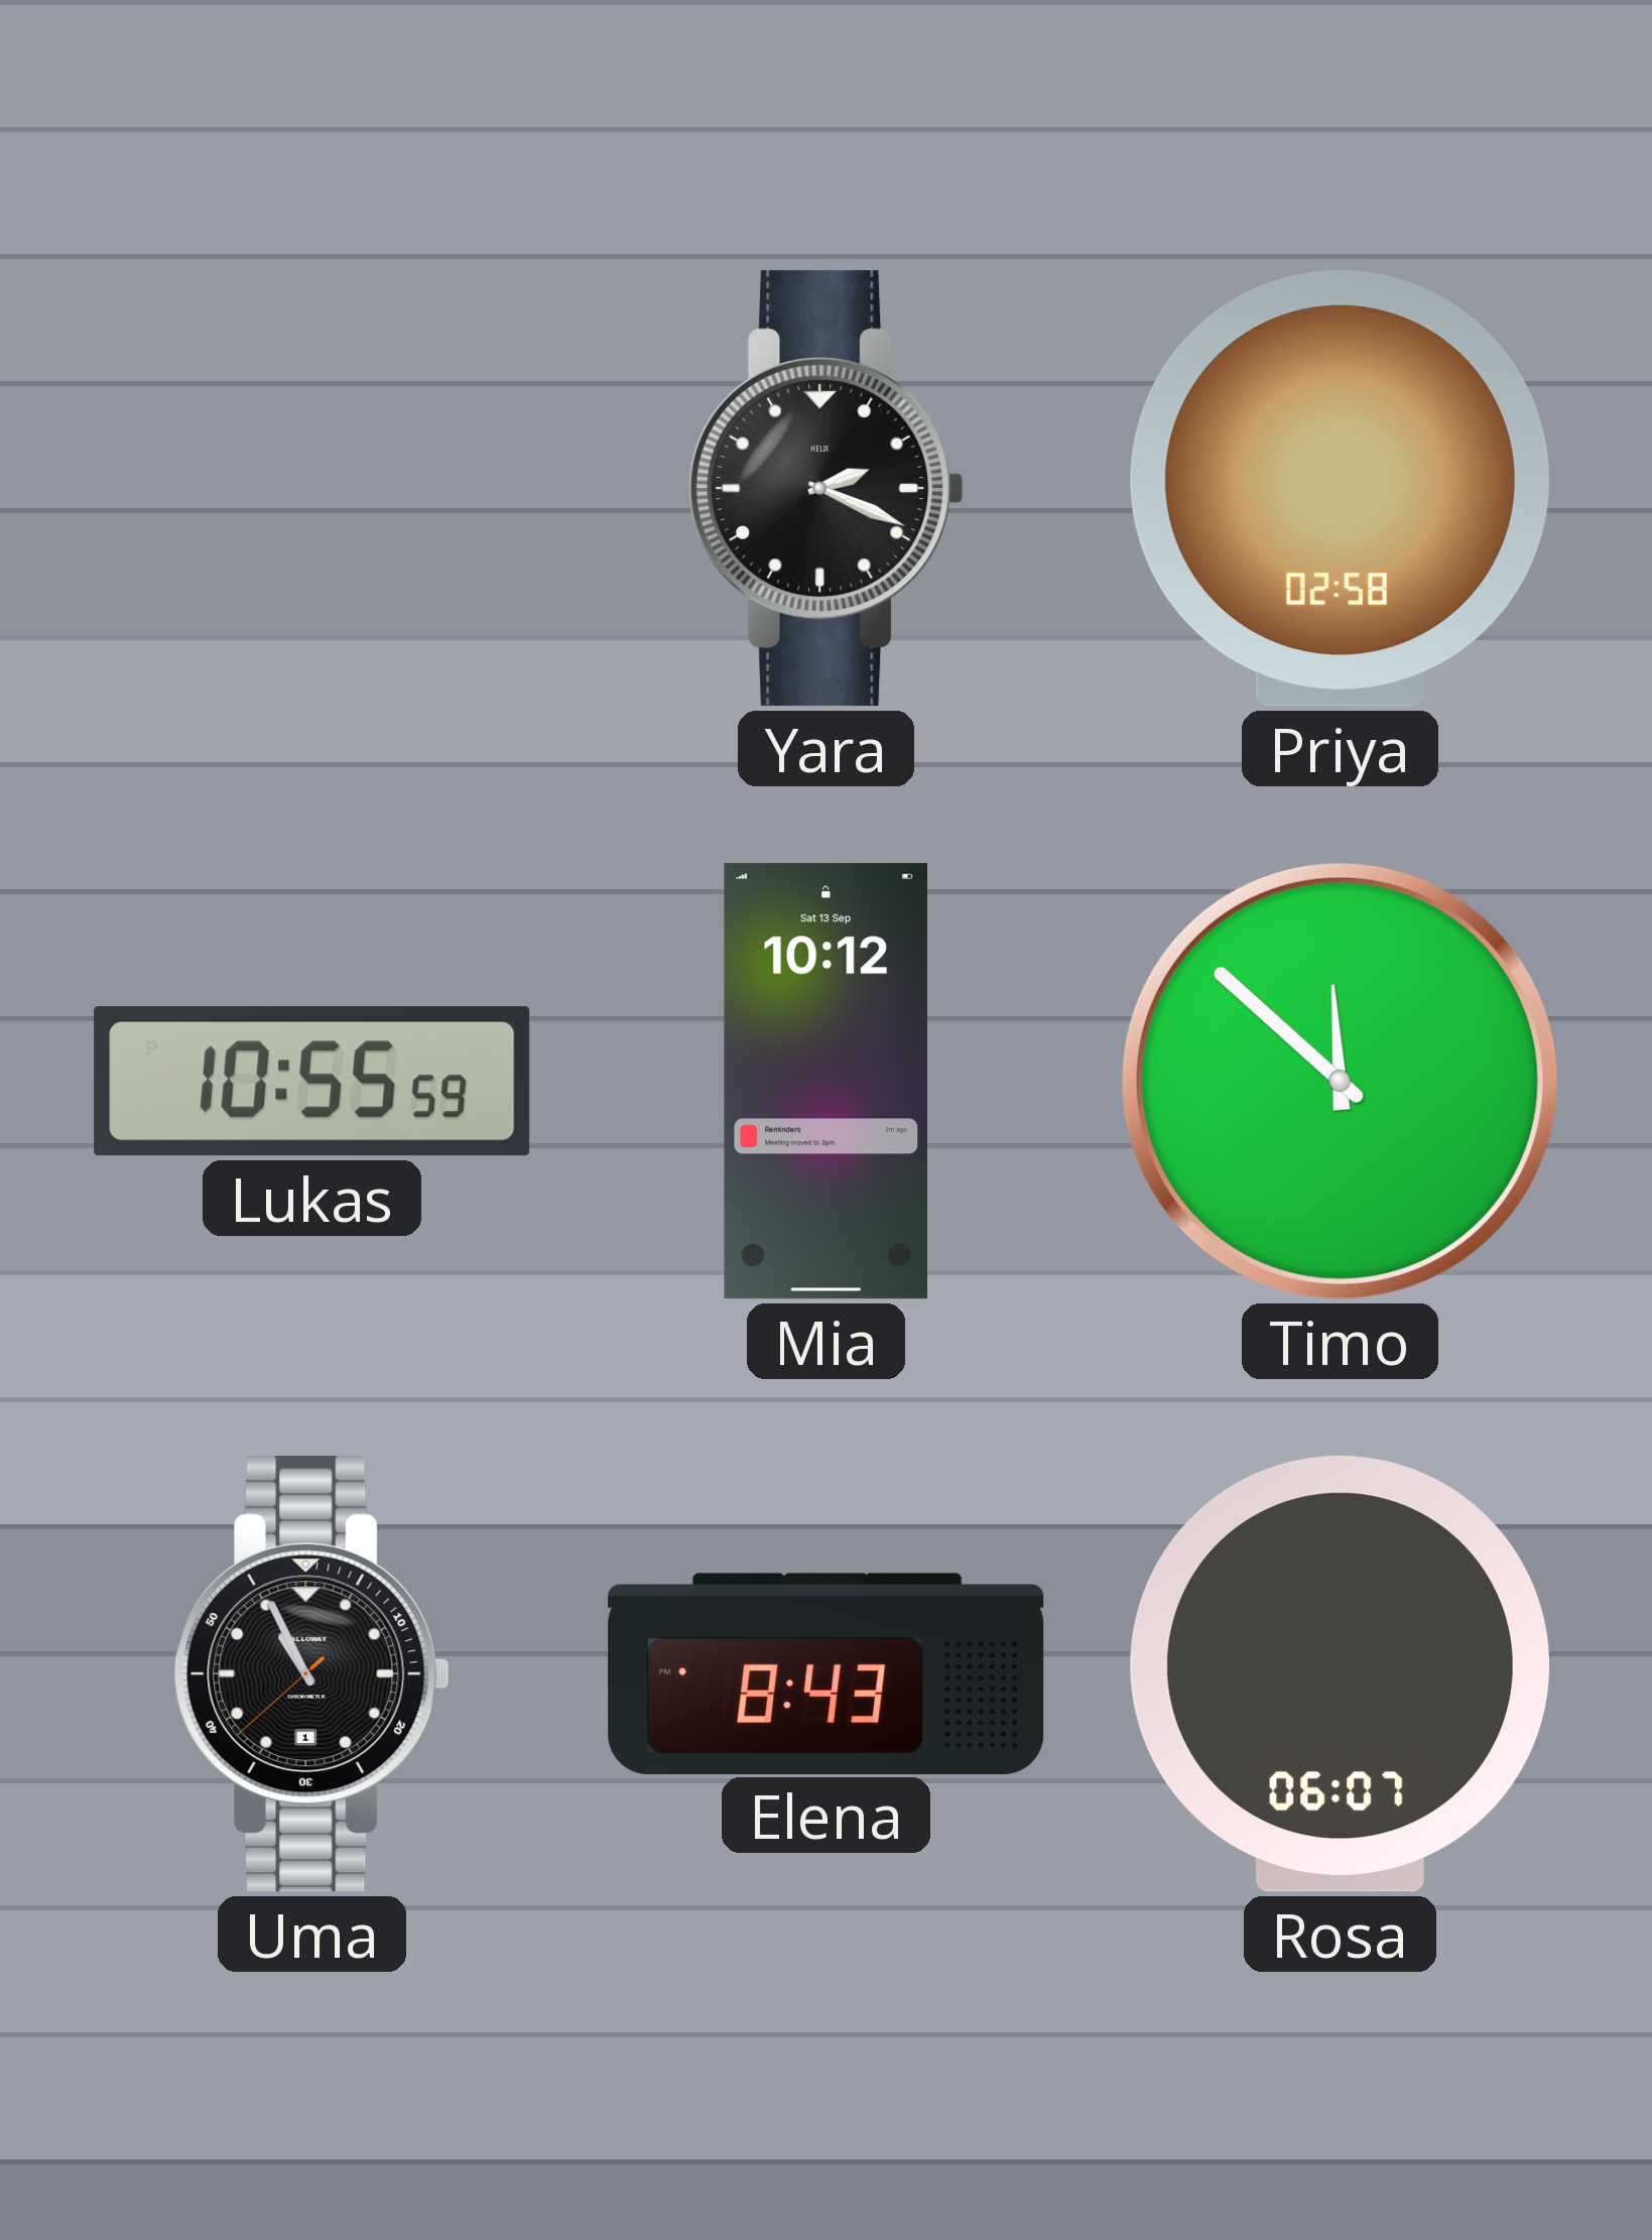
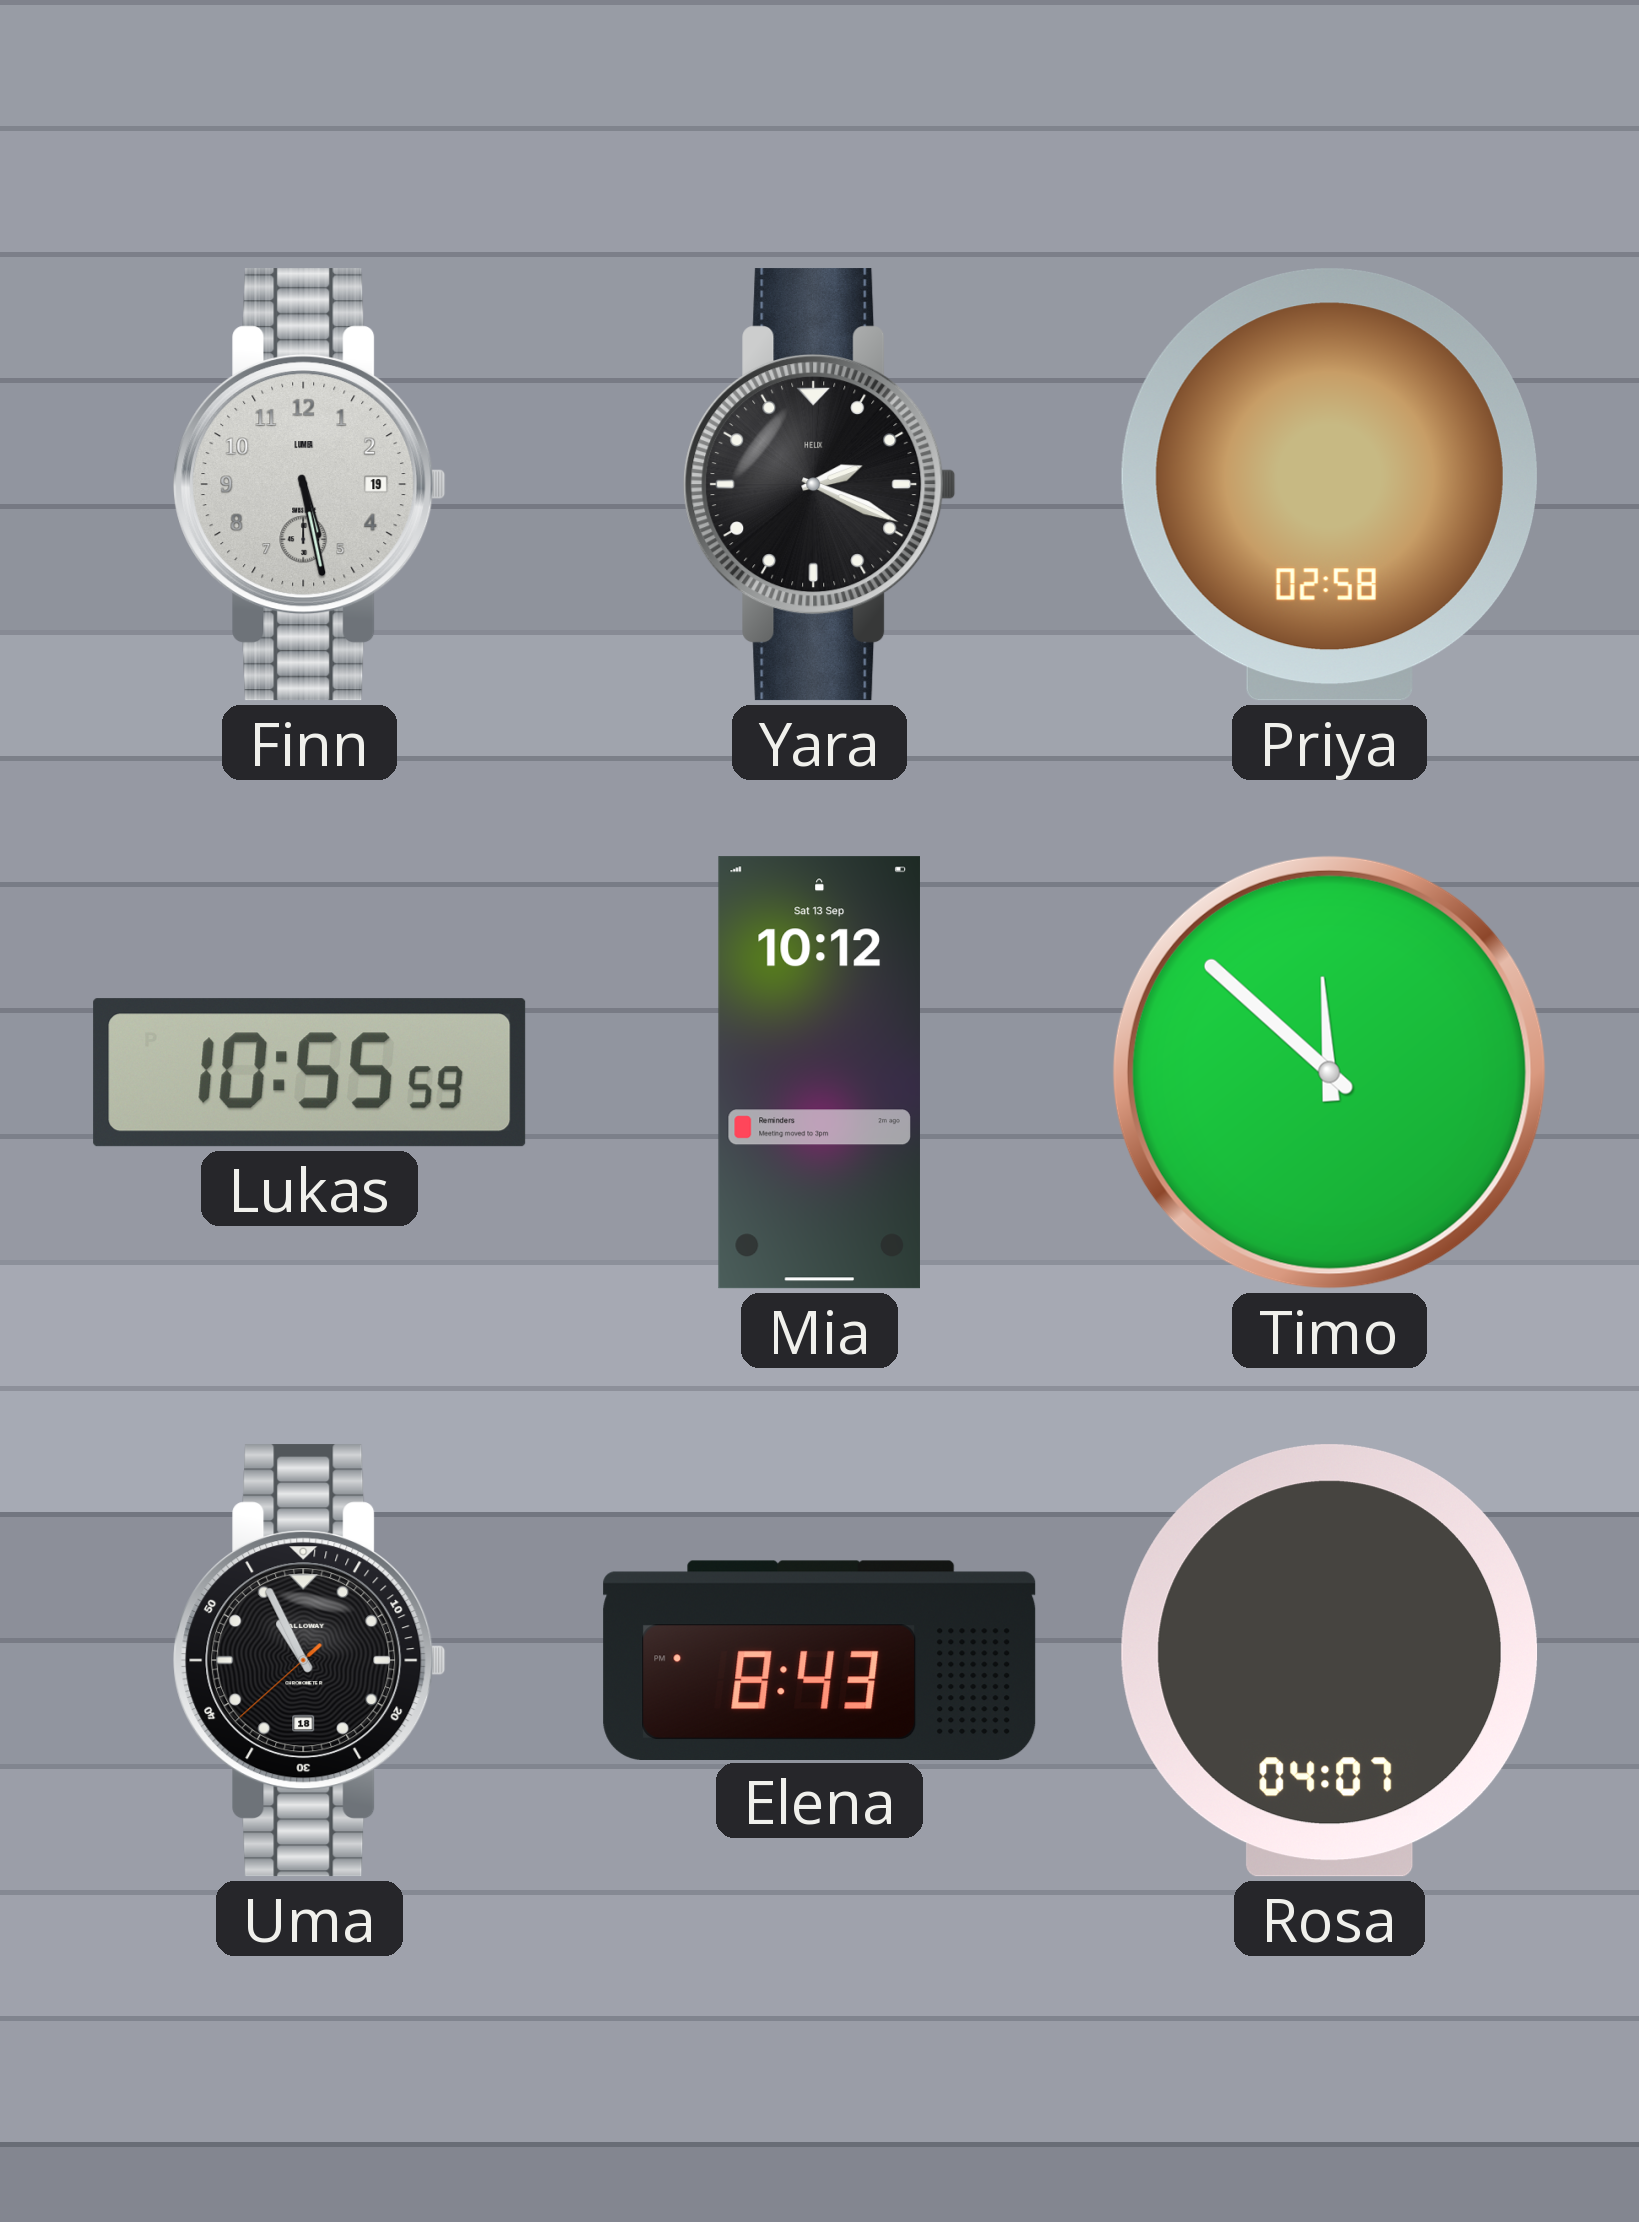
Finn: none -> 5:28 (310, 485)
Uma date: 1 -> 18 (310, 1661)
Rosa: 06:07 -> 04:07 (1330, 1661)
